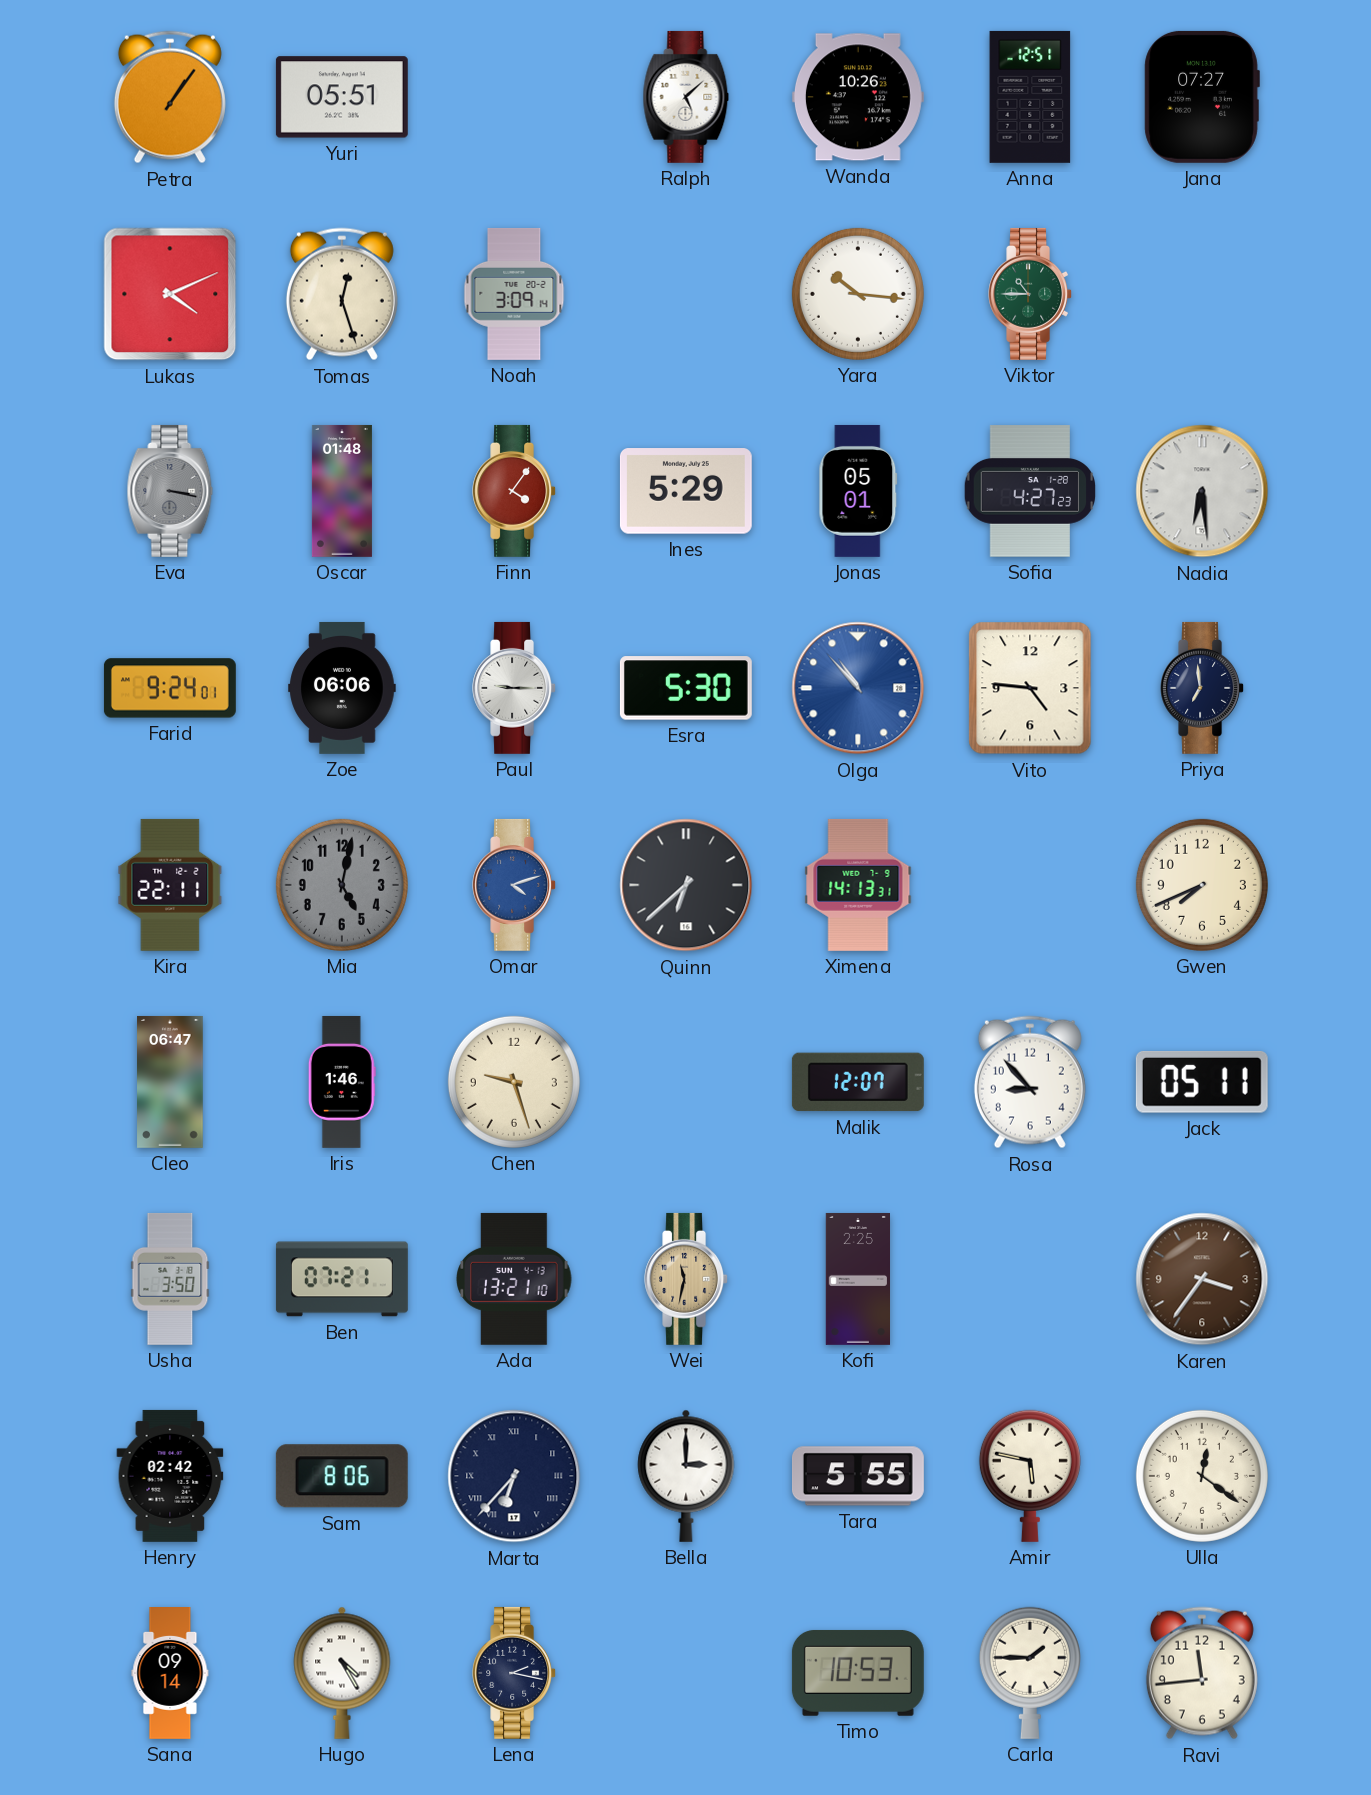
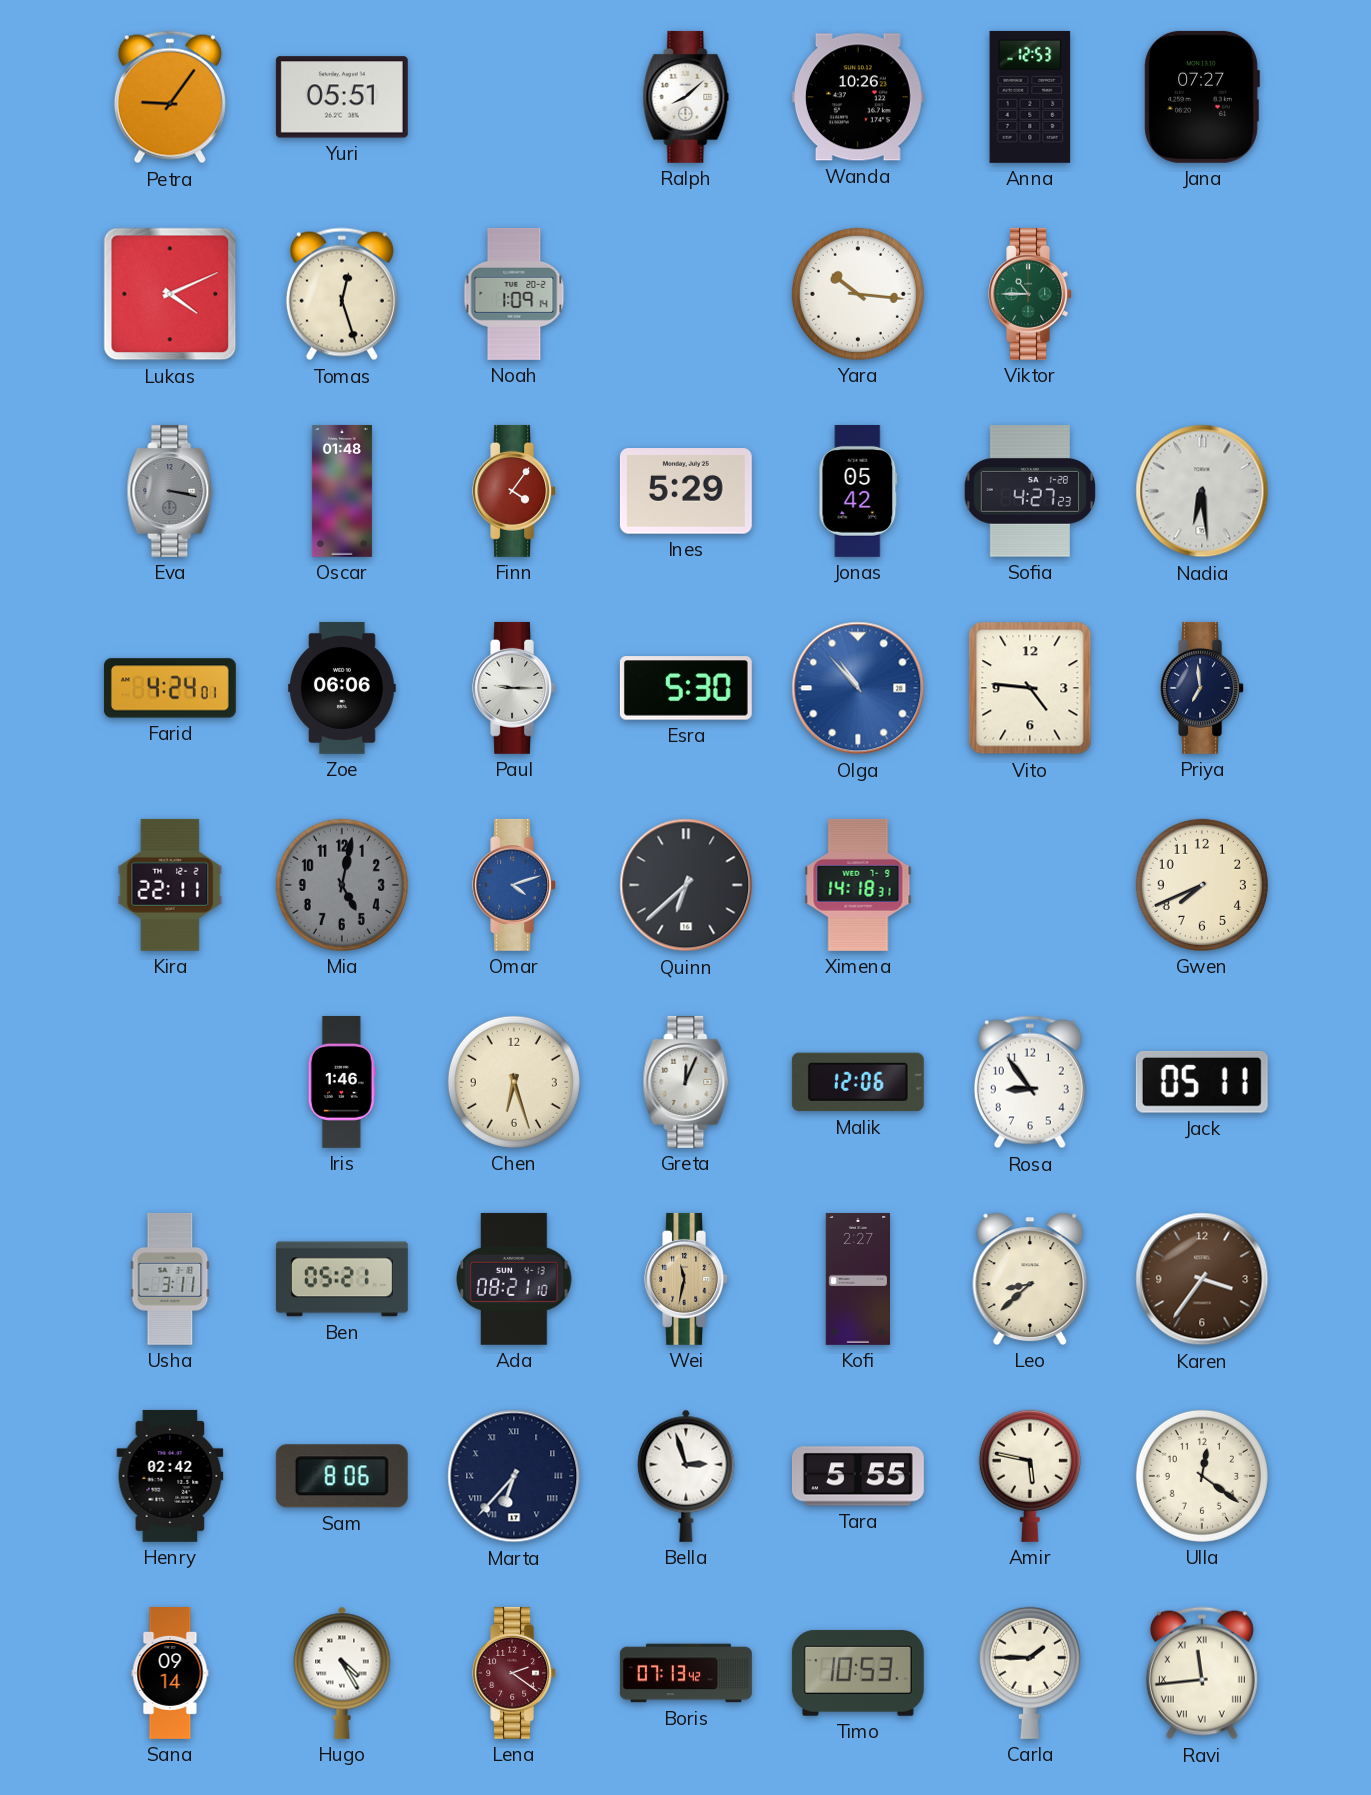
Petra: 1:06 -> 9:06 (170, 97)
Ralph: 5:08 -> 8:08 (686, 97)
Anna: 12:51 -> 12:53 (1030, 97)
Noah: 3:09 -> 1:09 (514, 294)
Jonas: 05:01 -> 05:42 (858, 491)
Farid: 9:24 -> 4:24 (170, 688)
Ximena: 14:13 -> 14:18 (858, 885)
Cleo: 06:47 -> none (170, 1082)
Chen: 9:27 -> 6:27 (514, 1082)
Greta: none -> 12:04 (686, 1082)
Malik: 12:07 -> 12:06 (858, 1082)
Rosa: 8:53 -> 8:54 (1030, 1082)
Usha: 3:50 -> 3:11 (170, 1279)
Ben: 07:21 -> 05:21 (342, 1279)
Ada: 13:21 -> 08:21 (514, 1279)
Kofi: 2:25 -> 2:27 (857, 1279)
Leo: none -> 8:38 (1030, 1279)
Bella: 3:00 -> 2:57 (686, 1476)
Lena: 2:17 -> 2:21 (514, 1673)
Lena dial: navy -> burgundy (514, 1673)
Boris: none -> 07:13 (686, 1673)
Ravi numerals: Arabic -> Roman (1202, 1673)
